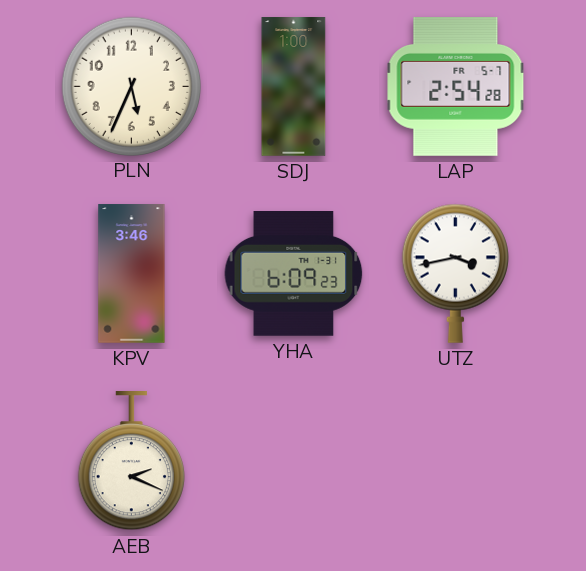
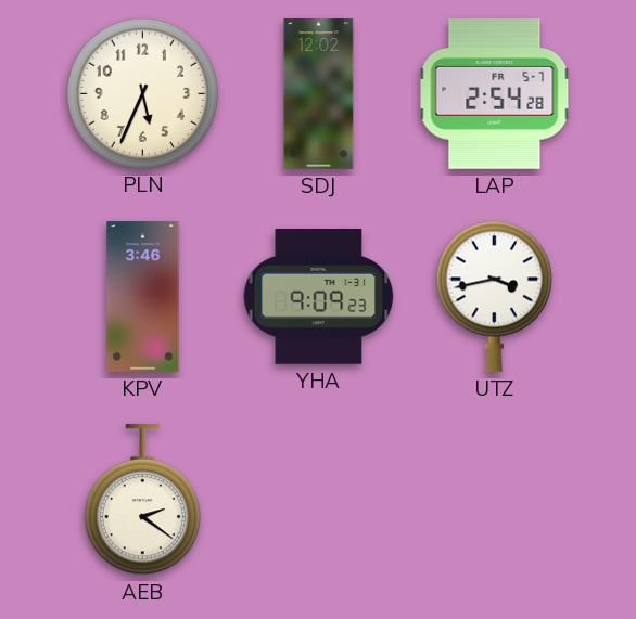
SDJ: 1:00 -> 12:02 (319, 94)
YHA: 6:09 -> 9:09 (319, 297)
AEB: 2:19 -> 2:21 (142, 501)
